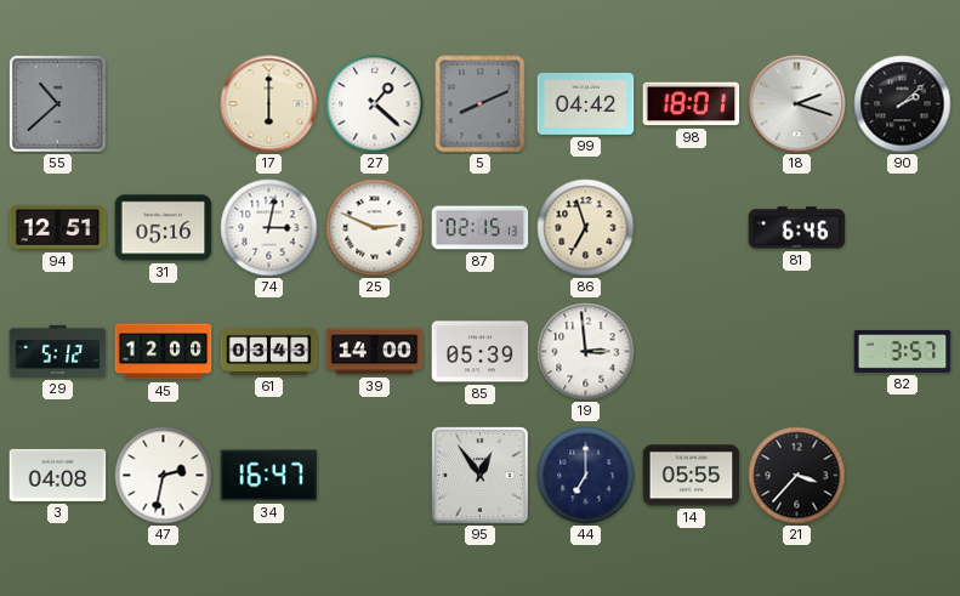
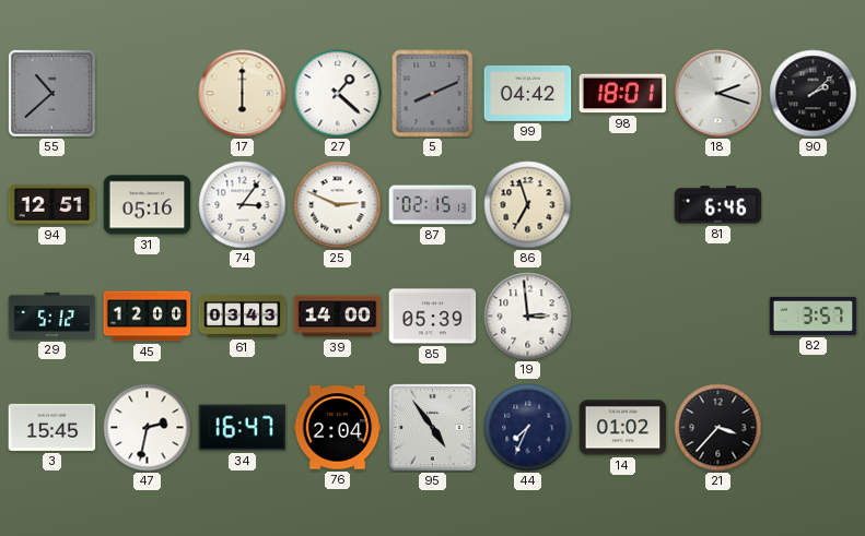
74: 3:02 -> 3:06 (243, 205)
3: 04:08 -> 15:45 (52, 427)
76: none -> 2:04 (338, 428)
95: 12:54 -> 4:54 (433, 428)
44: 7:00 -> 7:34 (528, 428)
14: 05:55 -> 01:02 (623, 428)
